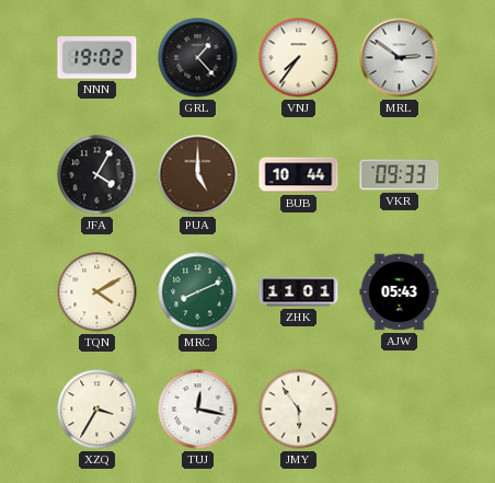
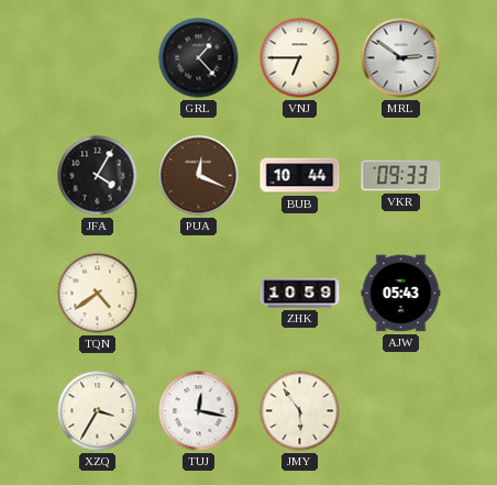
NNN: 19:02 -> none (97, 58)
VNJ: 7:36 -> 6:45 (300, 58)
PUA: 5:00 -> 12:19 (199, 176)
TQN: 4:10 -> 4:39 (98, 294)
MRC: 8:11 -> none (198, 292)
ZHK: 11:01 -> 10:59 (300, 294)
